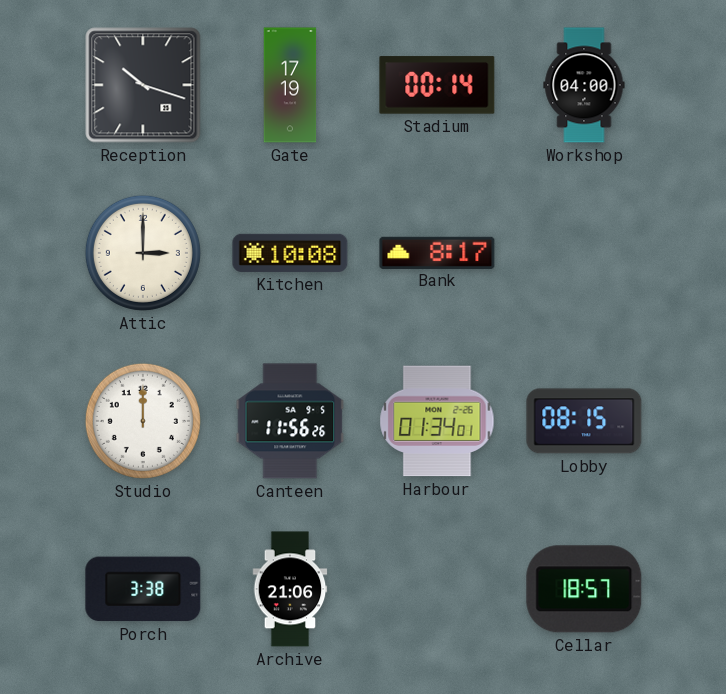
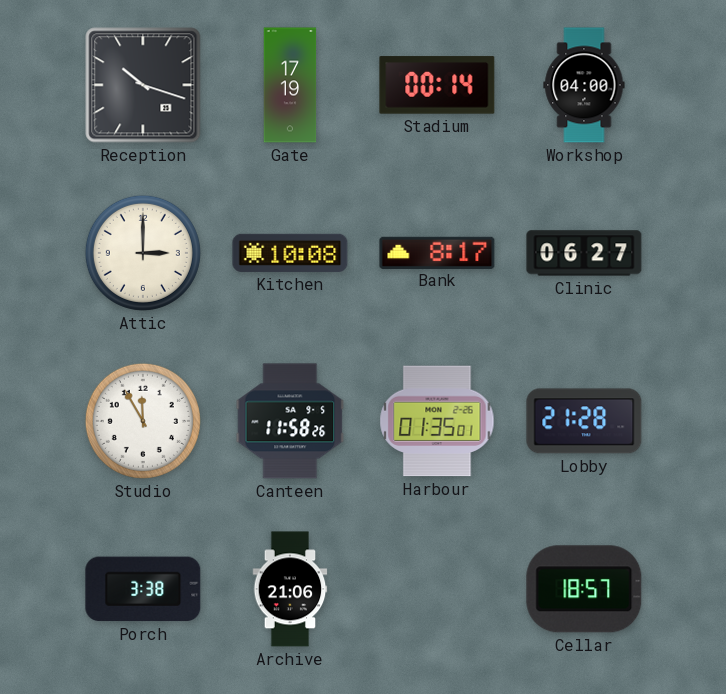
Clinic: none -> 06:27 (584, 253)
Studio: 12:00 -> 11:55 (143, 421)
Canteen: 11:56 -> 11:58 (290, 421)
Harbour: 01:34 -> 01:35 (437, 421)
Lobby: 08:15 -> 21:28 (584, 421)
